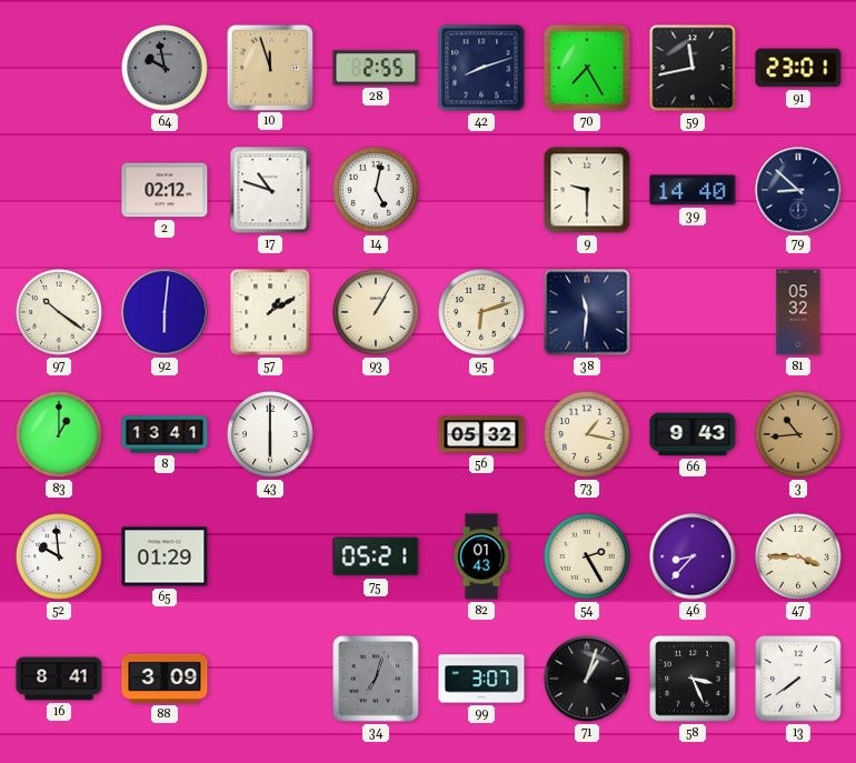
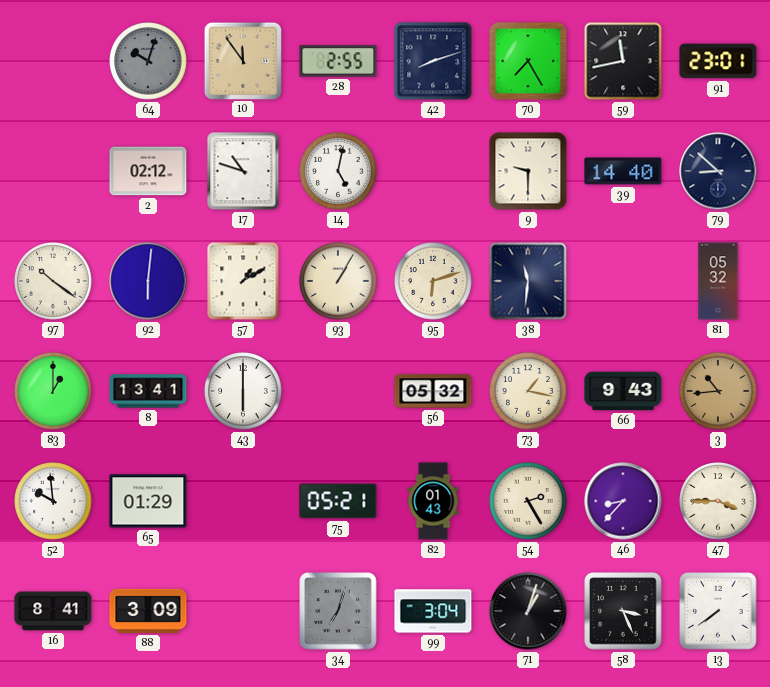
64: 9:58 -> 10:03 (148, 61)
10: 11:57 -> 11:54 (242, 60)
99: 3:07 -> 3:04 (433, 611)
